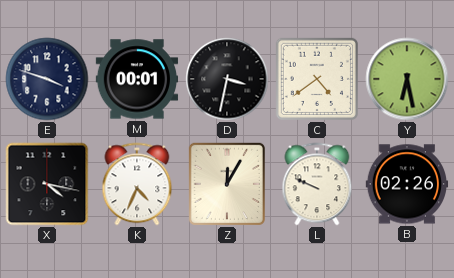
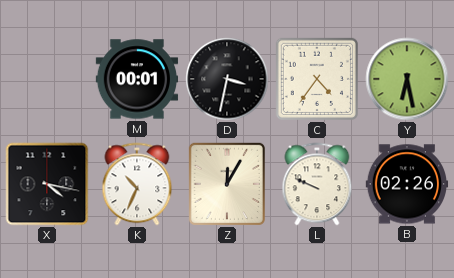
E: 3:48 -> none (47, 79)
C: 4:39 -> 4:36 (317, 79)
K: 4:34 -> 10:34 (137, 184)
